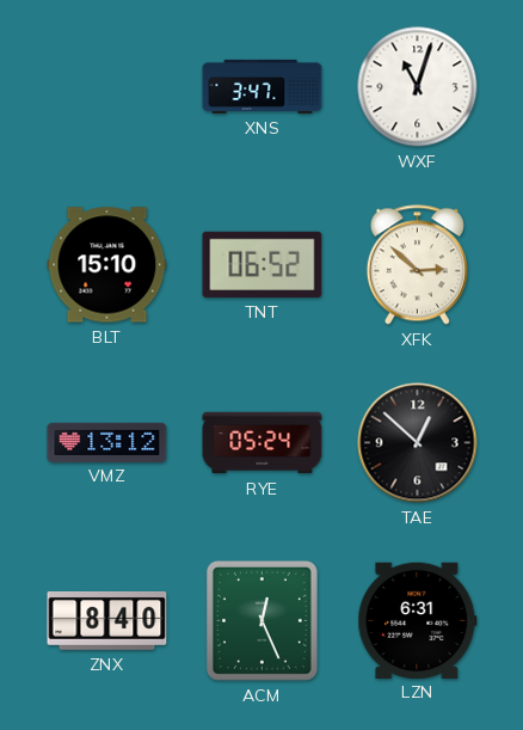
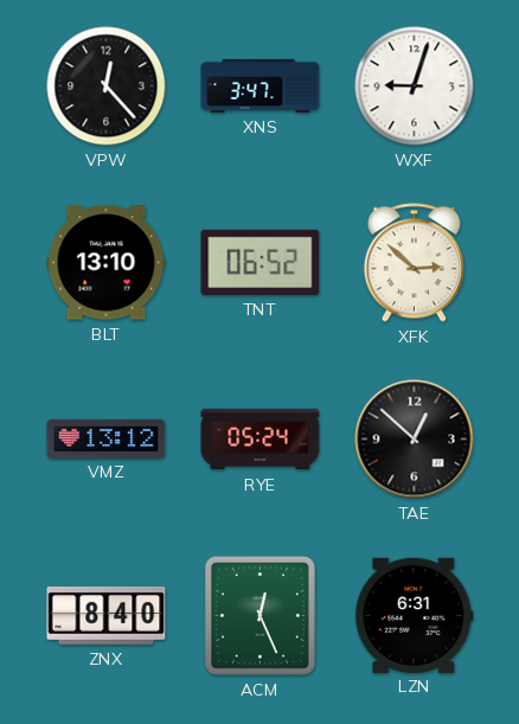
VPW: none -> 12:23 (107, 87)
WXF: 11:03 -> 9:03 (415, 87)
BLT: 15:10 -> 13:10 (107, 263)
